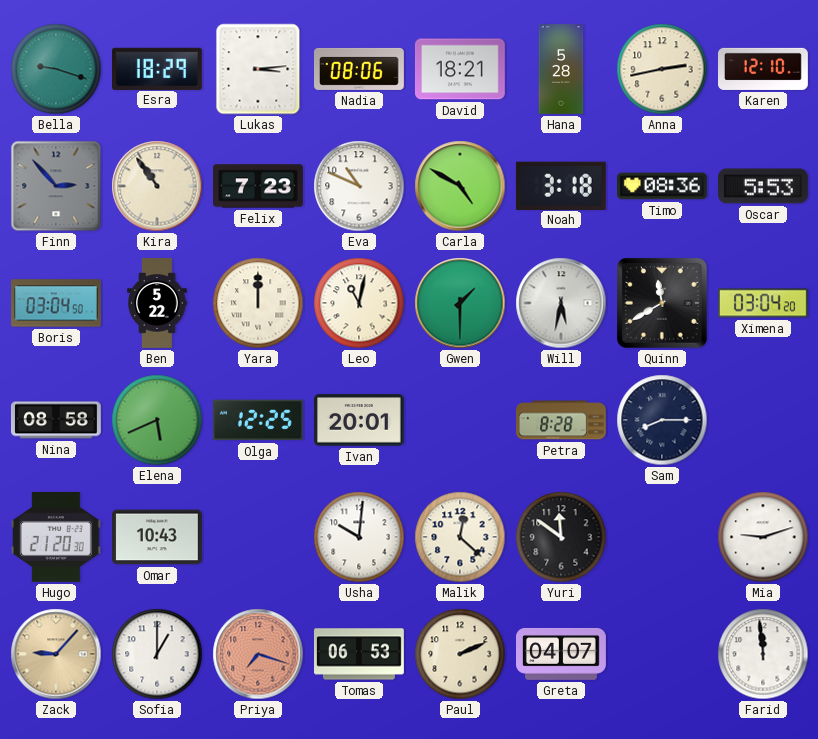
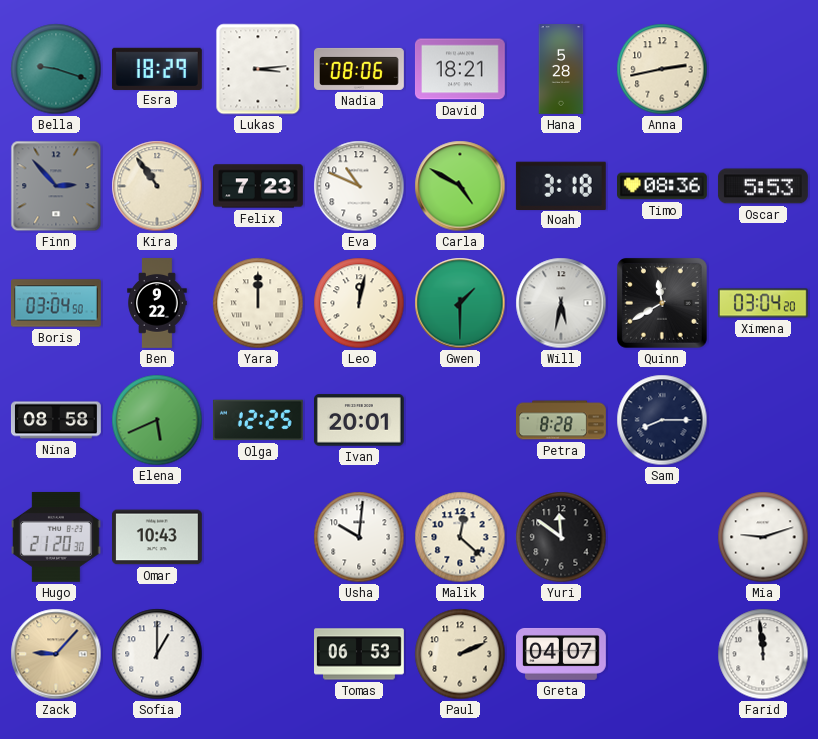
Karen: 12:10 -> none (764, 69)
Ben: 5:22 -> 9:22 (157, 304)
Leo: 11:02 -> 12:02 (359, 303)
Priya: 7:18 -> none (258, 654)
